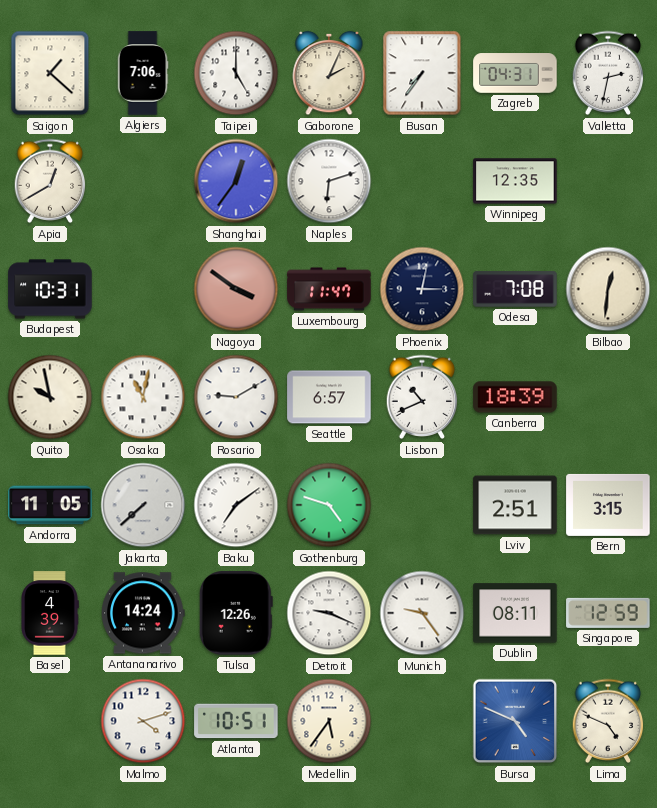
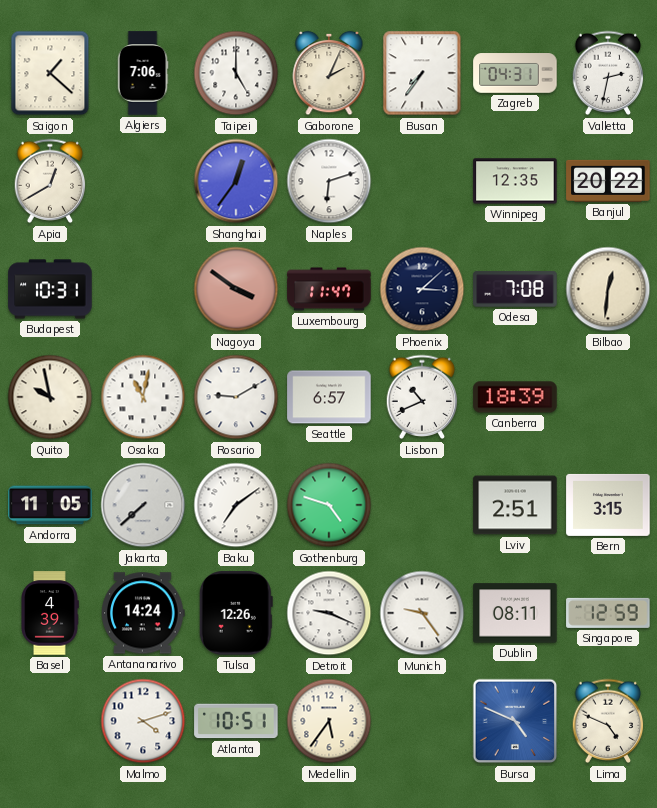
Banjul: none -> 20:22 (608, 181)
Phoenix: 3:02 -> 3:08 (422, 289)
